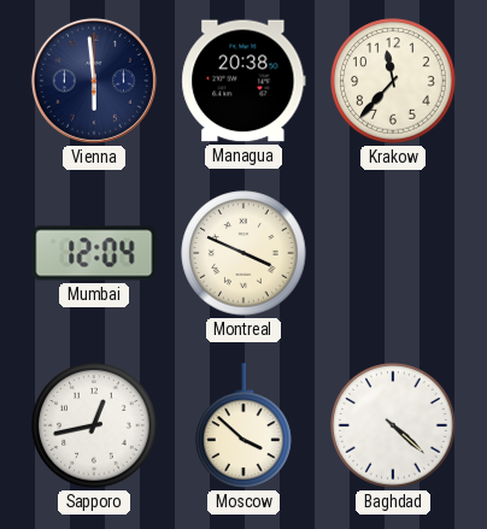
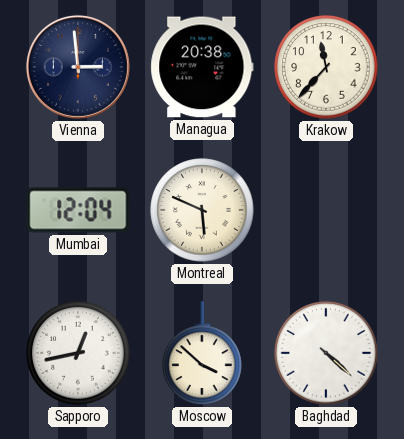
Vienna: 5:59 -> 2:59 (78, 67)
Montreal: 3:49 -> 5:49 (202, 210)
